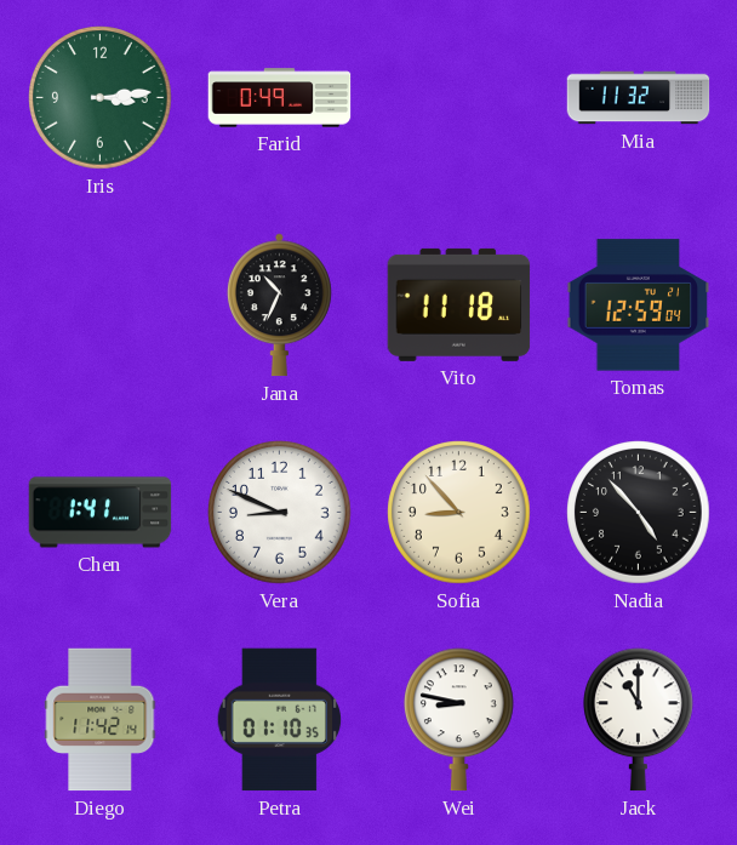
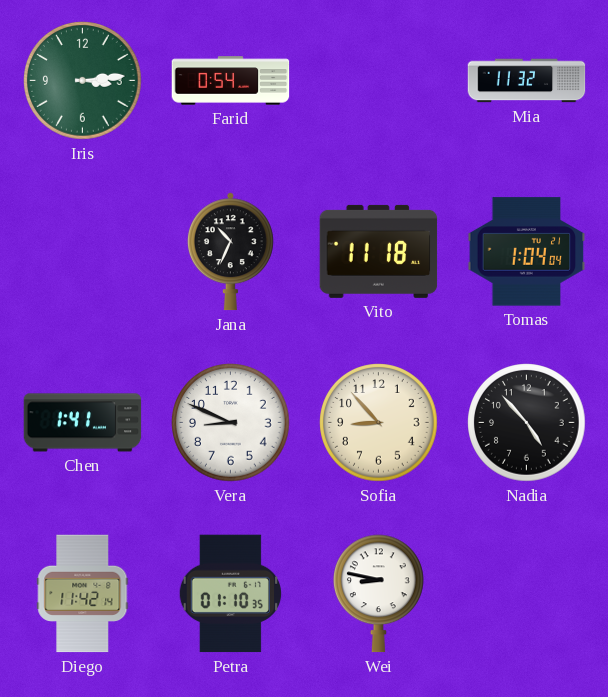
Farid: 0:49 -> 0:54 (231, 81)
Tomas: 12:59 -> 1:04 (527, 252)
Jack: 11:00 -> none (639, 720)
